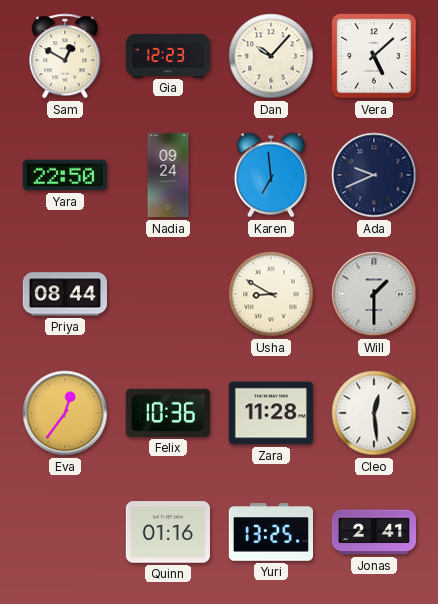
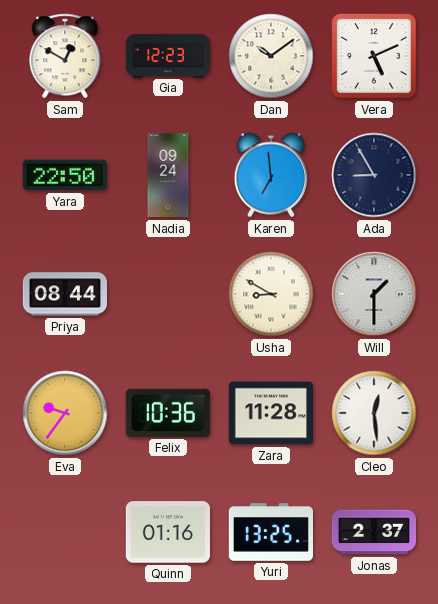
Dan: 10:07 -> 10:09 (271, 56)
Vera: 5:08 -> 5:11 (374, 56)
Ada: 9:41 -> 8:55 (374, 175)
Eva: 12:36 -> 9:36 (65, 413)
Jonas: 2:41 -> 2:37 (374, 532)
